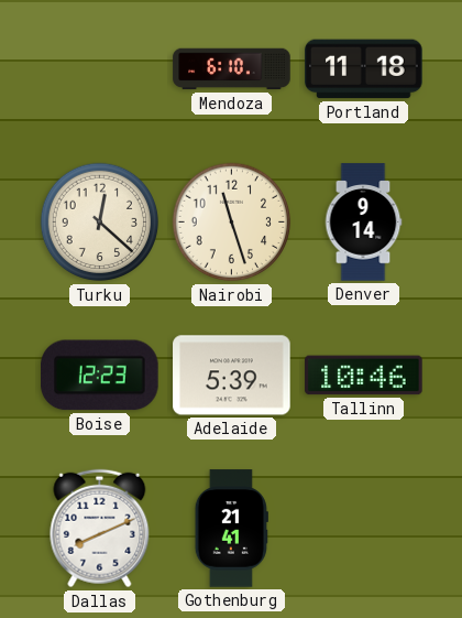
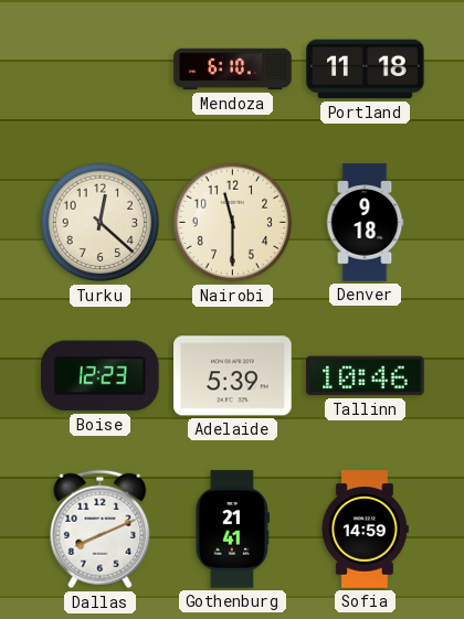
Nairobi: 11:27 -> 11:30 (233, 223)
Denver: 9:14 -> 9:18 (365, 223)
Sofia: none -> 14:59 (365, 530)
